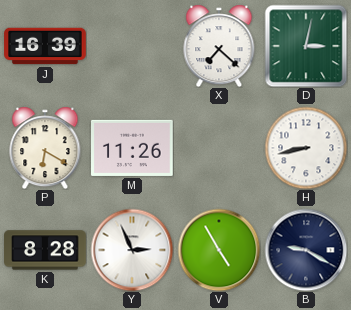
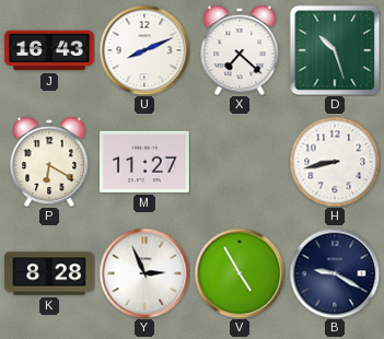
J: 16:39 -> 16:43 (49, 50)
U: none -> 8:11 (144, 50)
D: 3:02 -> 10:27 (335, 50)
M: 11:26 -> 11:27 (144, 162)
